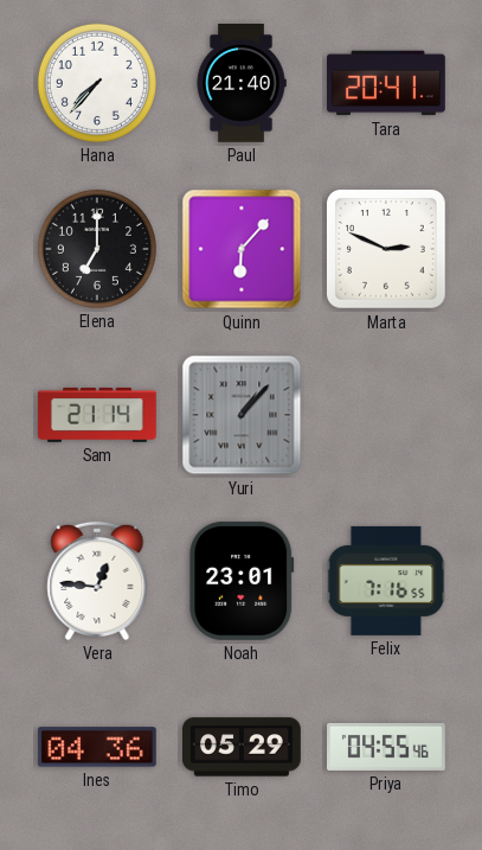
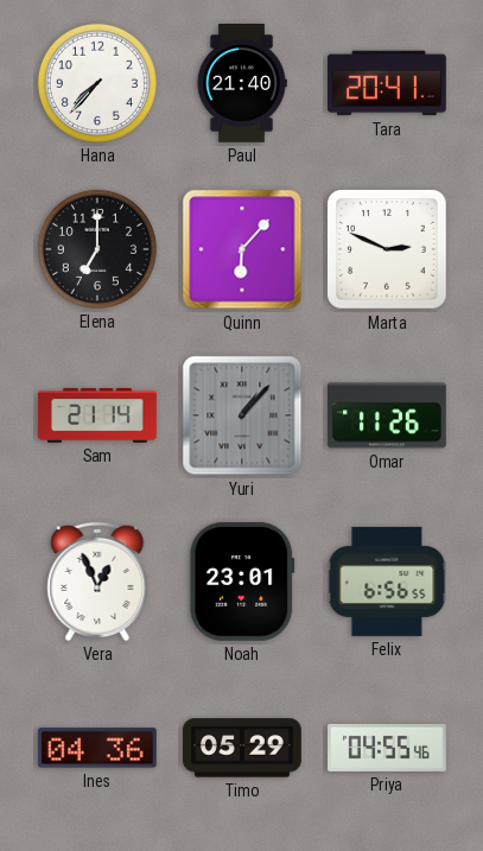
Omar: none -> 11:26 (387, 415)
Vera: 12:46 -> 12:56 (97, 582)
Felix: 7:16 -> 6:56 (387, 582)
